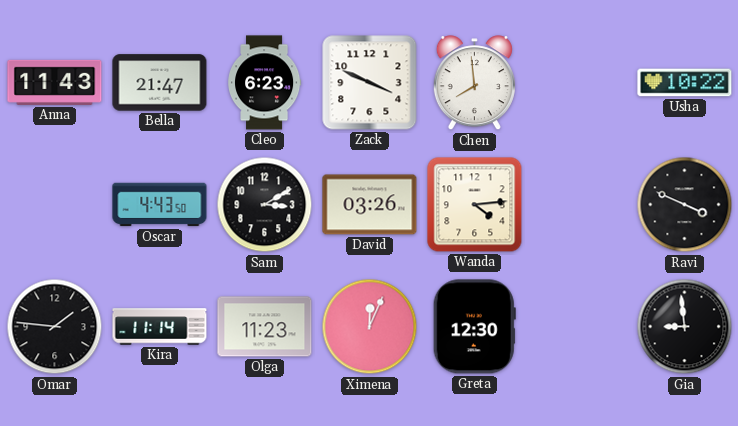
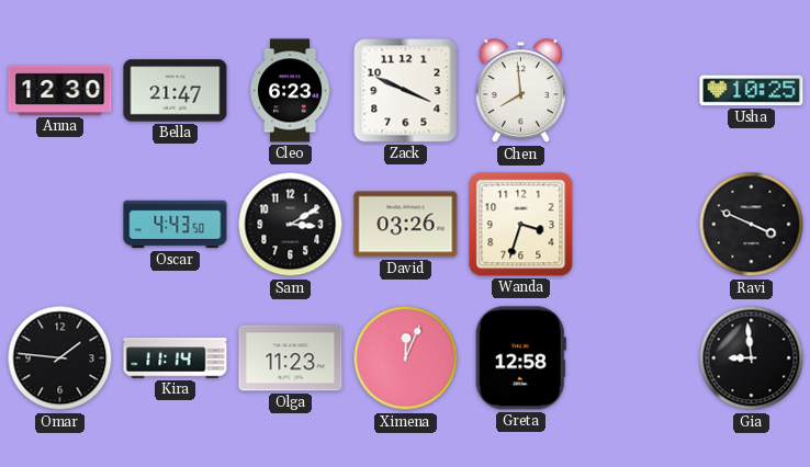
Anna: 11:43 -> 12:30 (60, 90)
Usha: 10:22 -> 10:25 (752, 91)
Wanda: 4:14 -> 3:33 (521, 225)
Greta: 12:30 -> 12:58 (520, 358)
